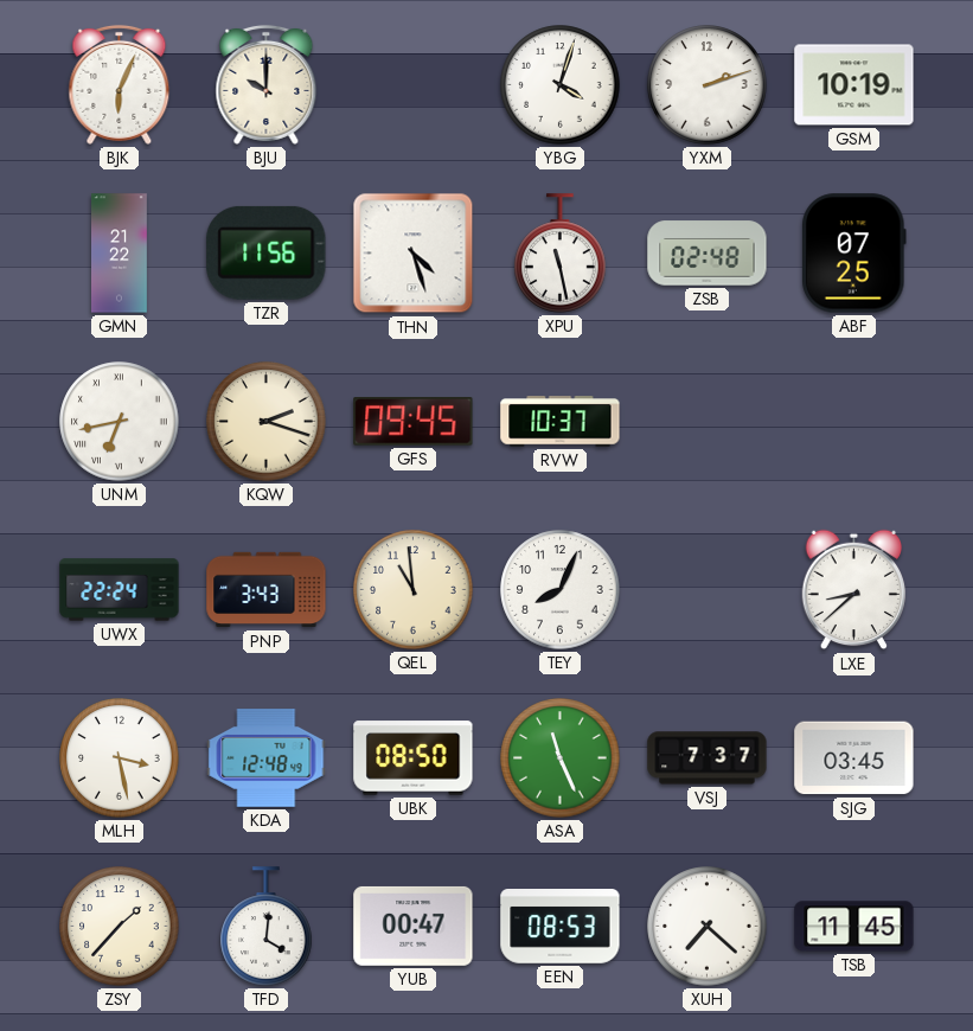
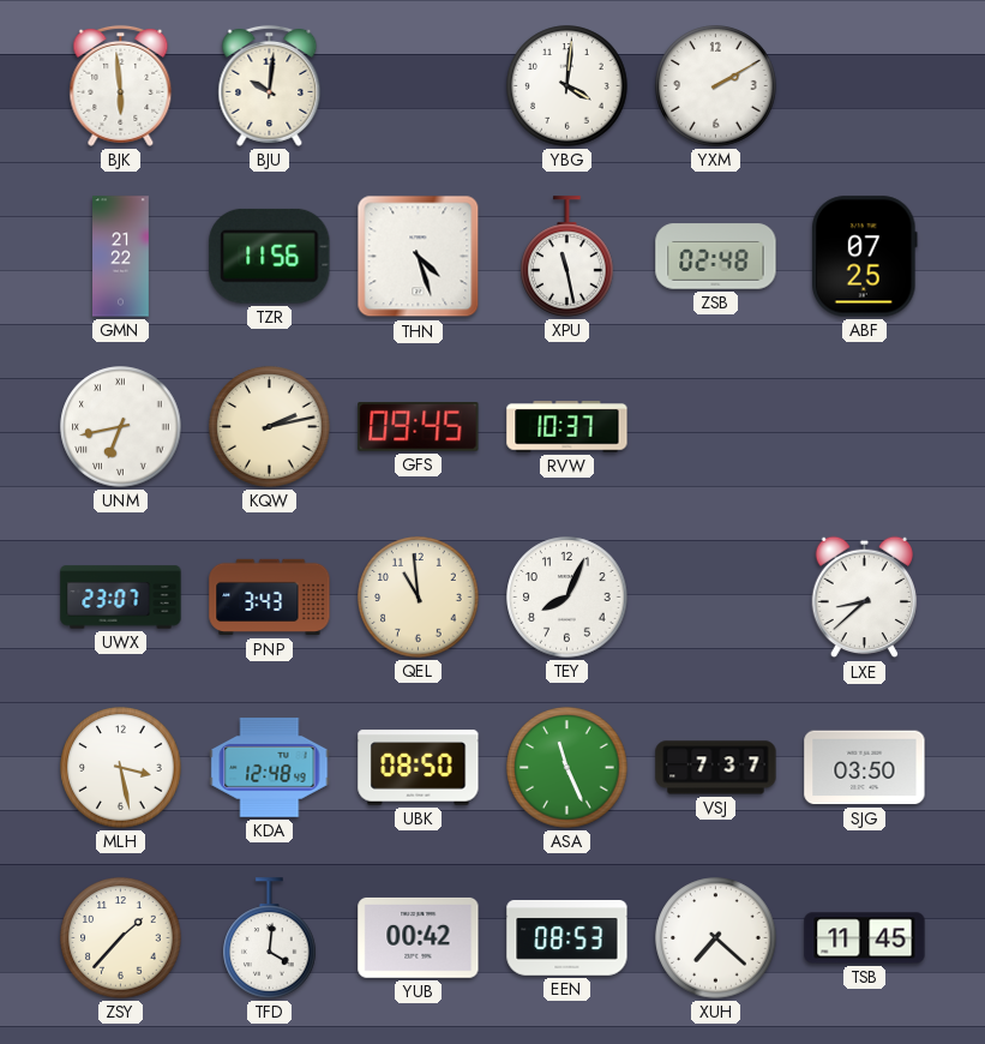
BJK: 6:04 -> 5:59 (121, 85)
BJU: 10:00 -> 10:01 (270, 85)
YBG: 4:03 -> 4:01 (567, 86)
YXM: 2:12 -> 2:10 (716, 86)
GSM: 10:19 -> none (854, 85)
KQW: 2:18 -> 2:13 (270, 427)
UWX: 22:24 -> 23:07 (121, 598)
SJG: 03:45 -> 03:50 (865, 768)
YUB: 00:47 -> 00:42 (419, 937)
